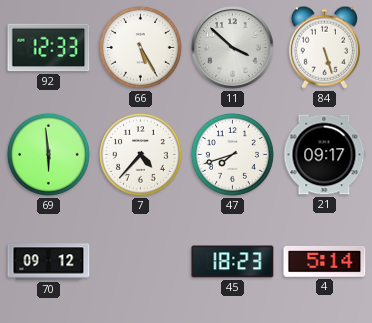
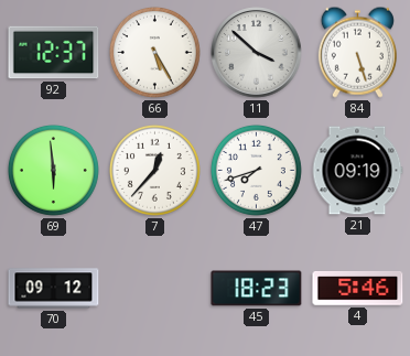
92: 12:33 -> 12:37 (54, 53)
7: 4:37 -> 12:37 (154, 170)
21: 09:17 -> 09:19 (357, 171)
4: 5:14 -> 5:46 (358, 289)
